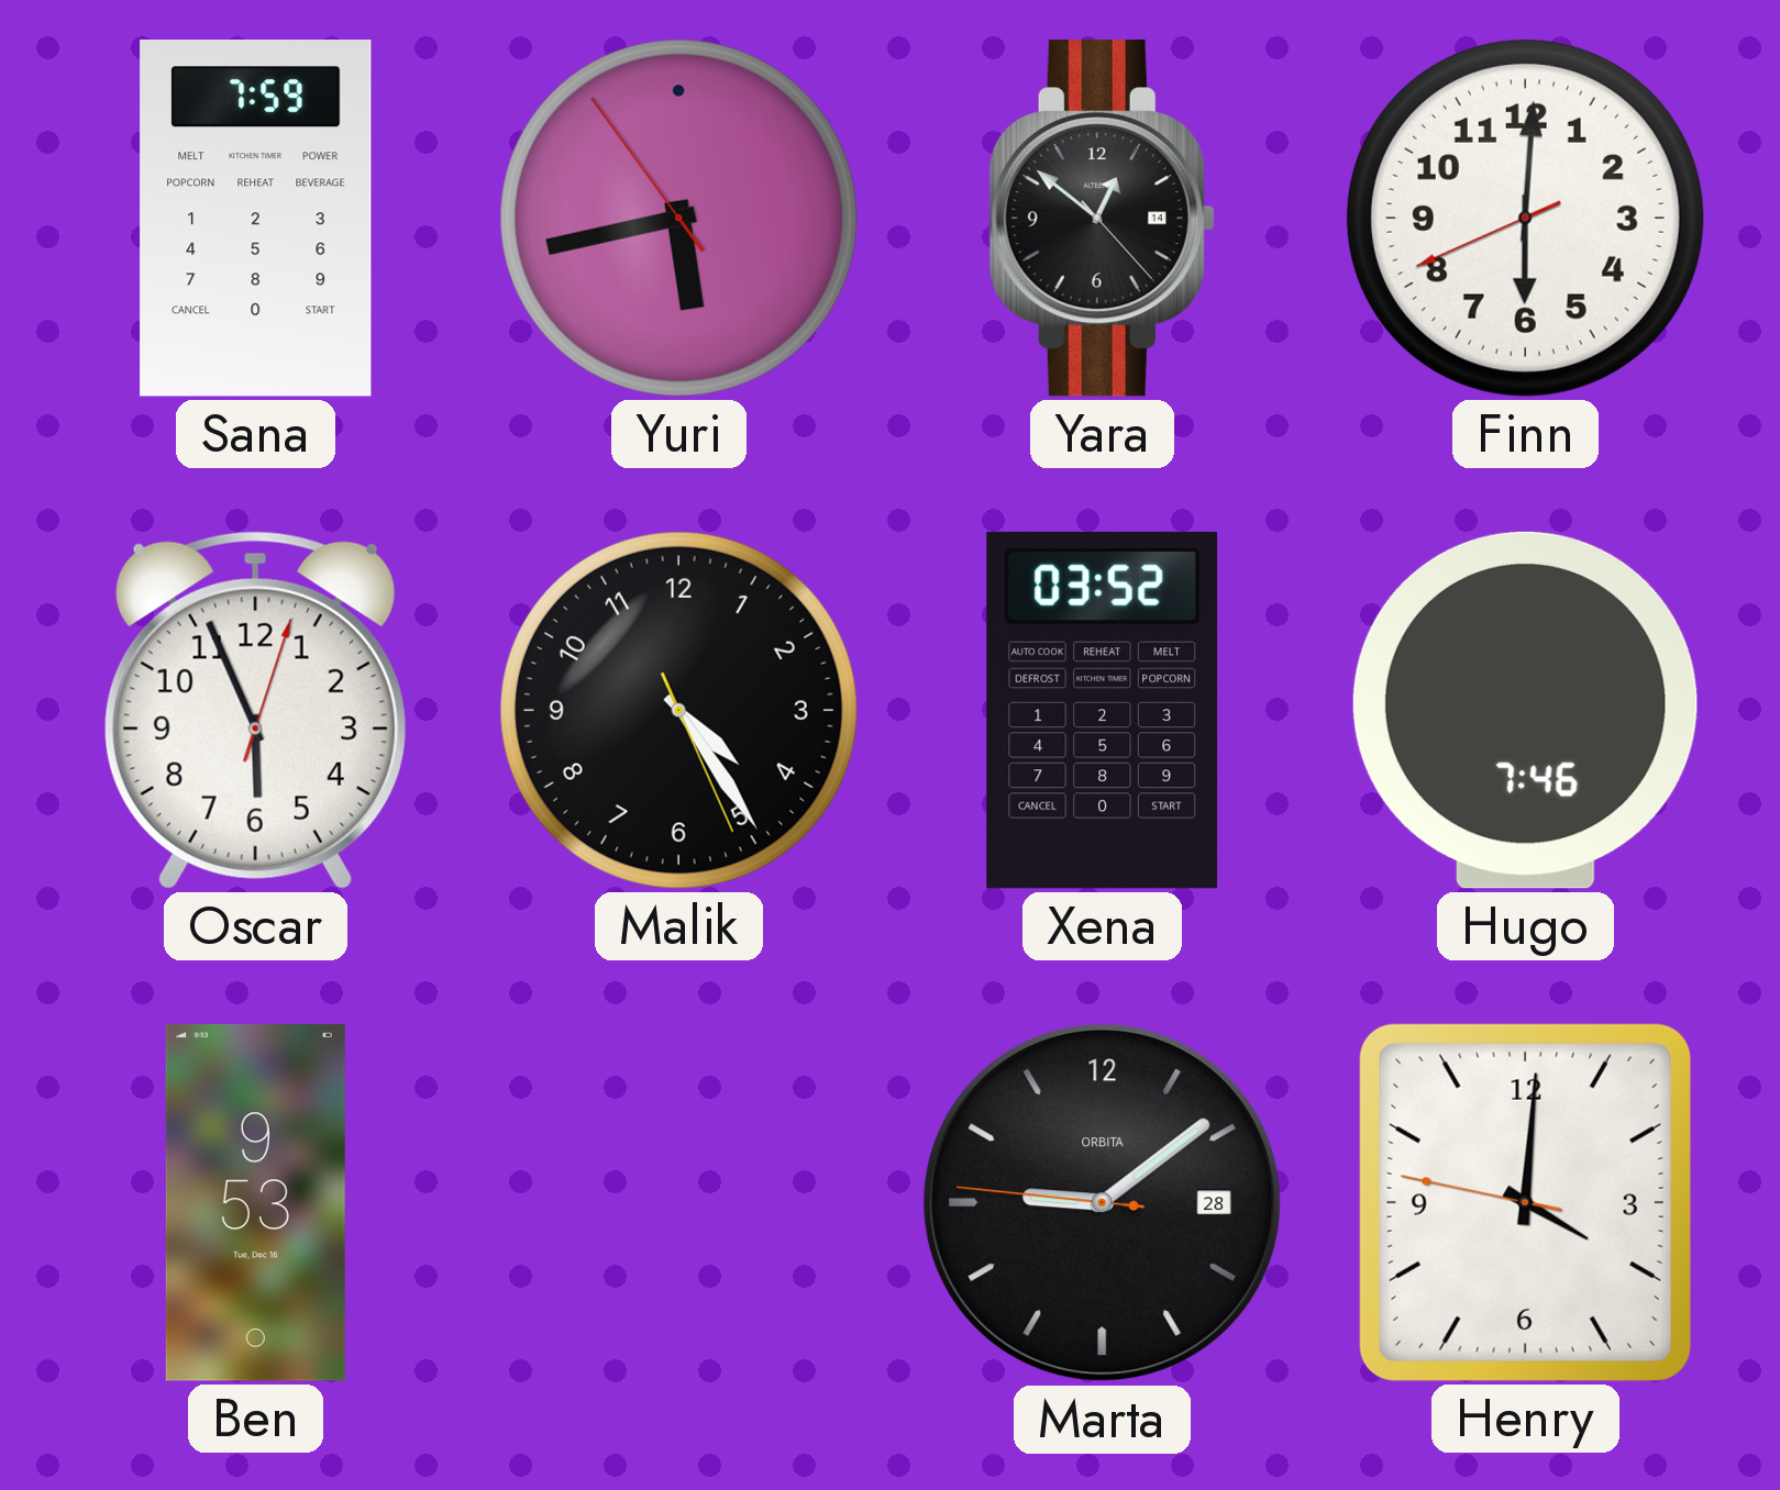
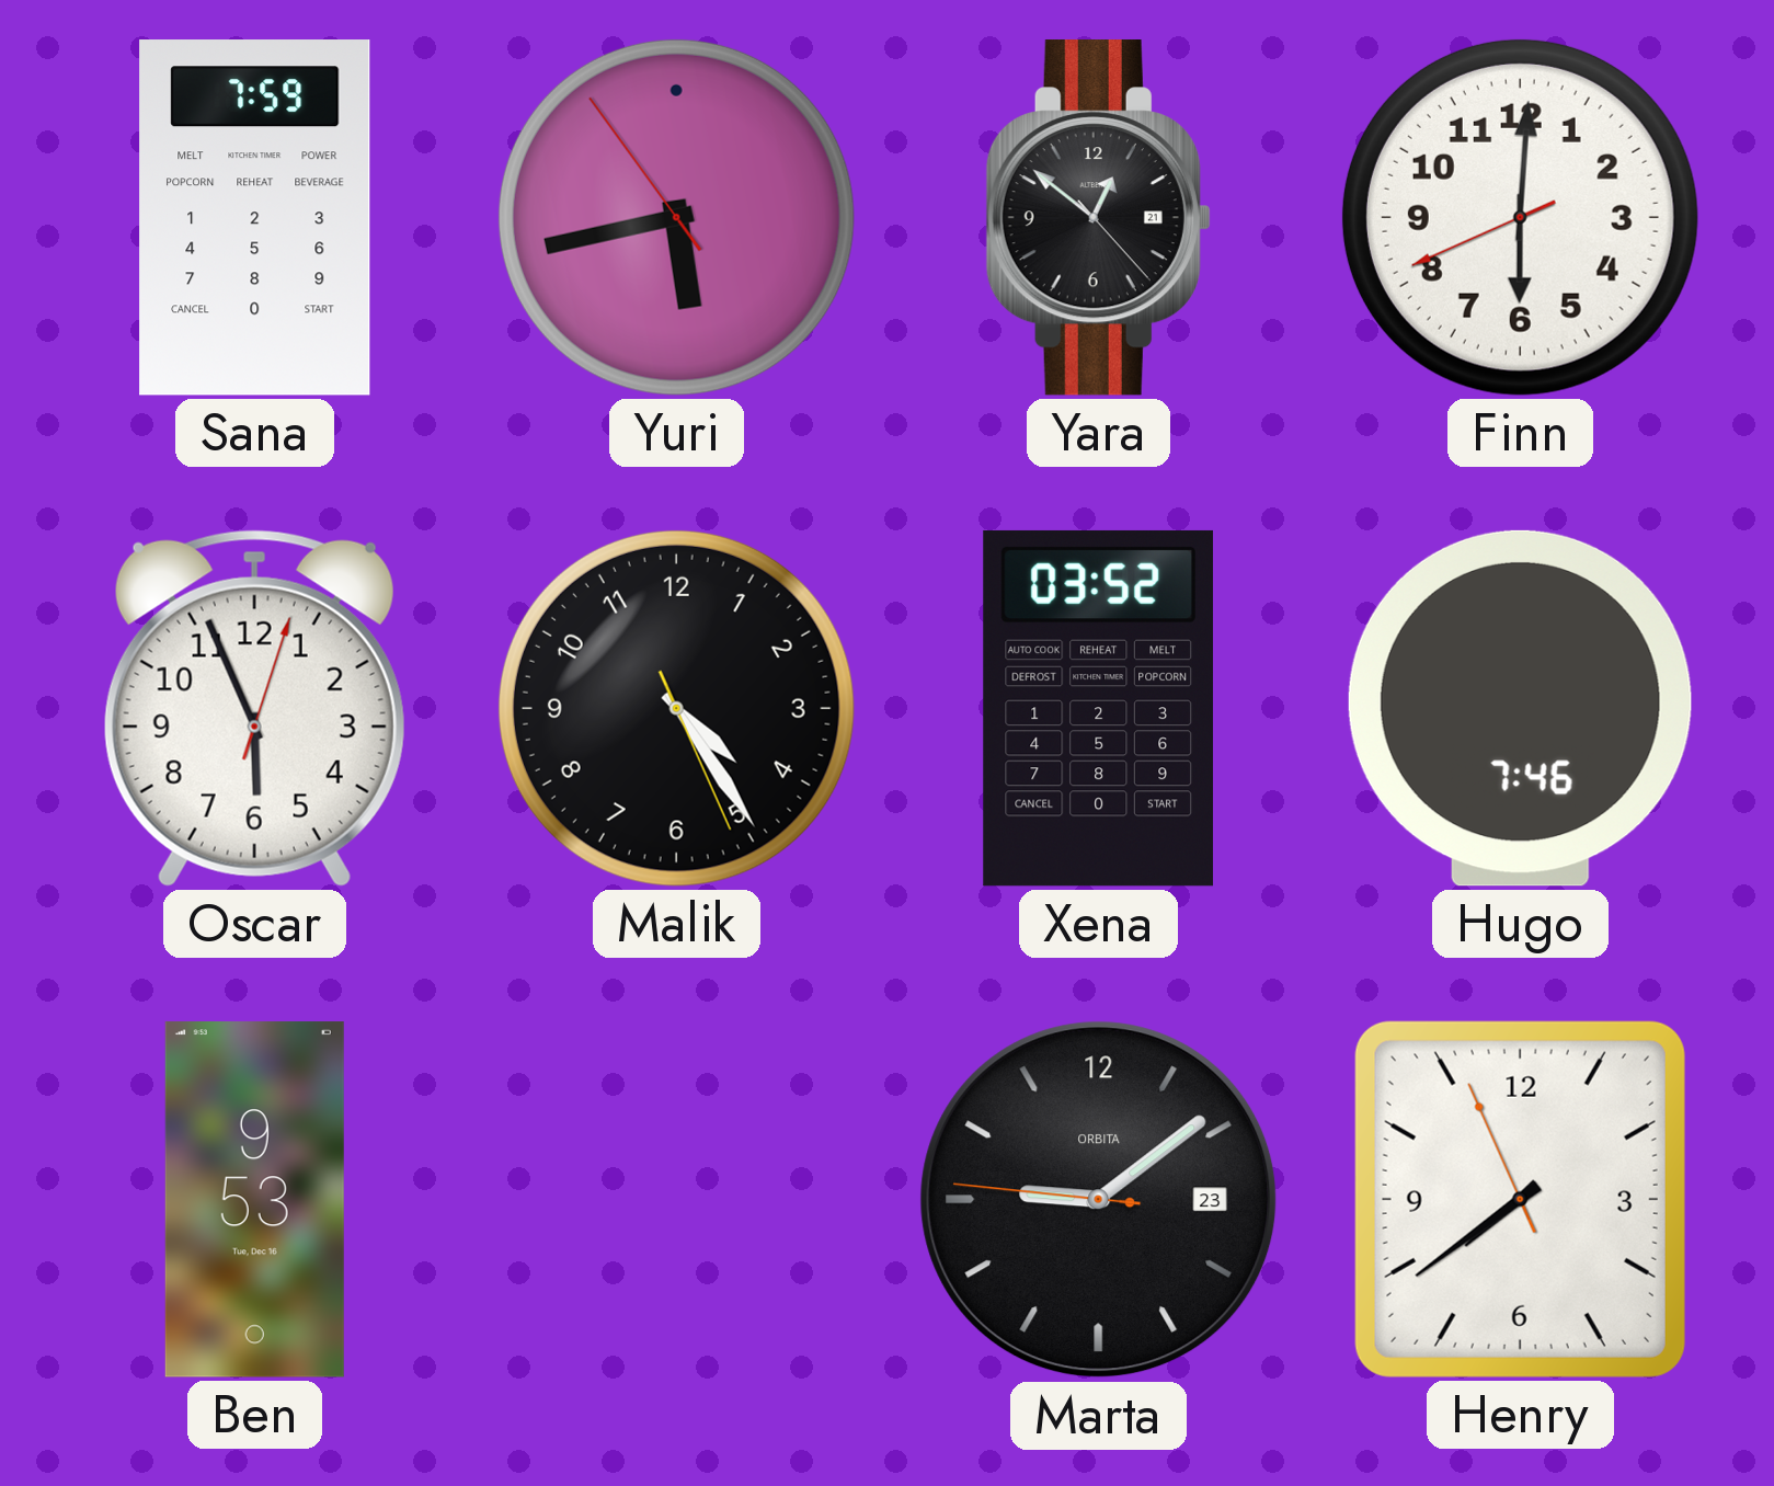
Yara date: 14 -> 21 (1098, 218)
Marta date: 28 -> 23 (1099, 1200)
Henry: 4:00 -> 7:38 (1520, 1199)
